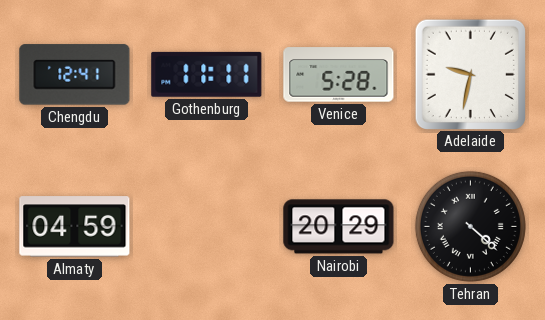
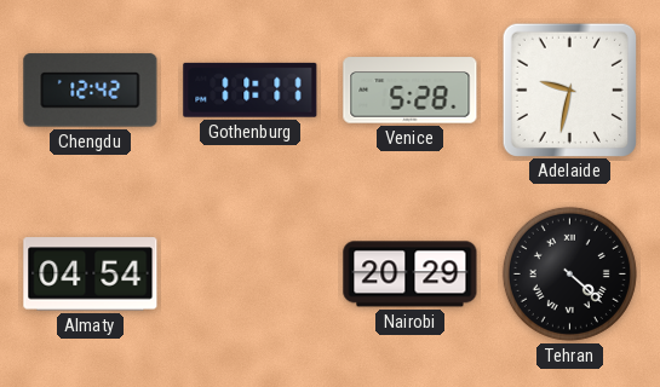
Chengdu: 12:41 -> 12:42 (91, 91)
Almaty: 04:59 -> 04:54 (91, 275)
